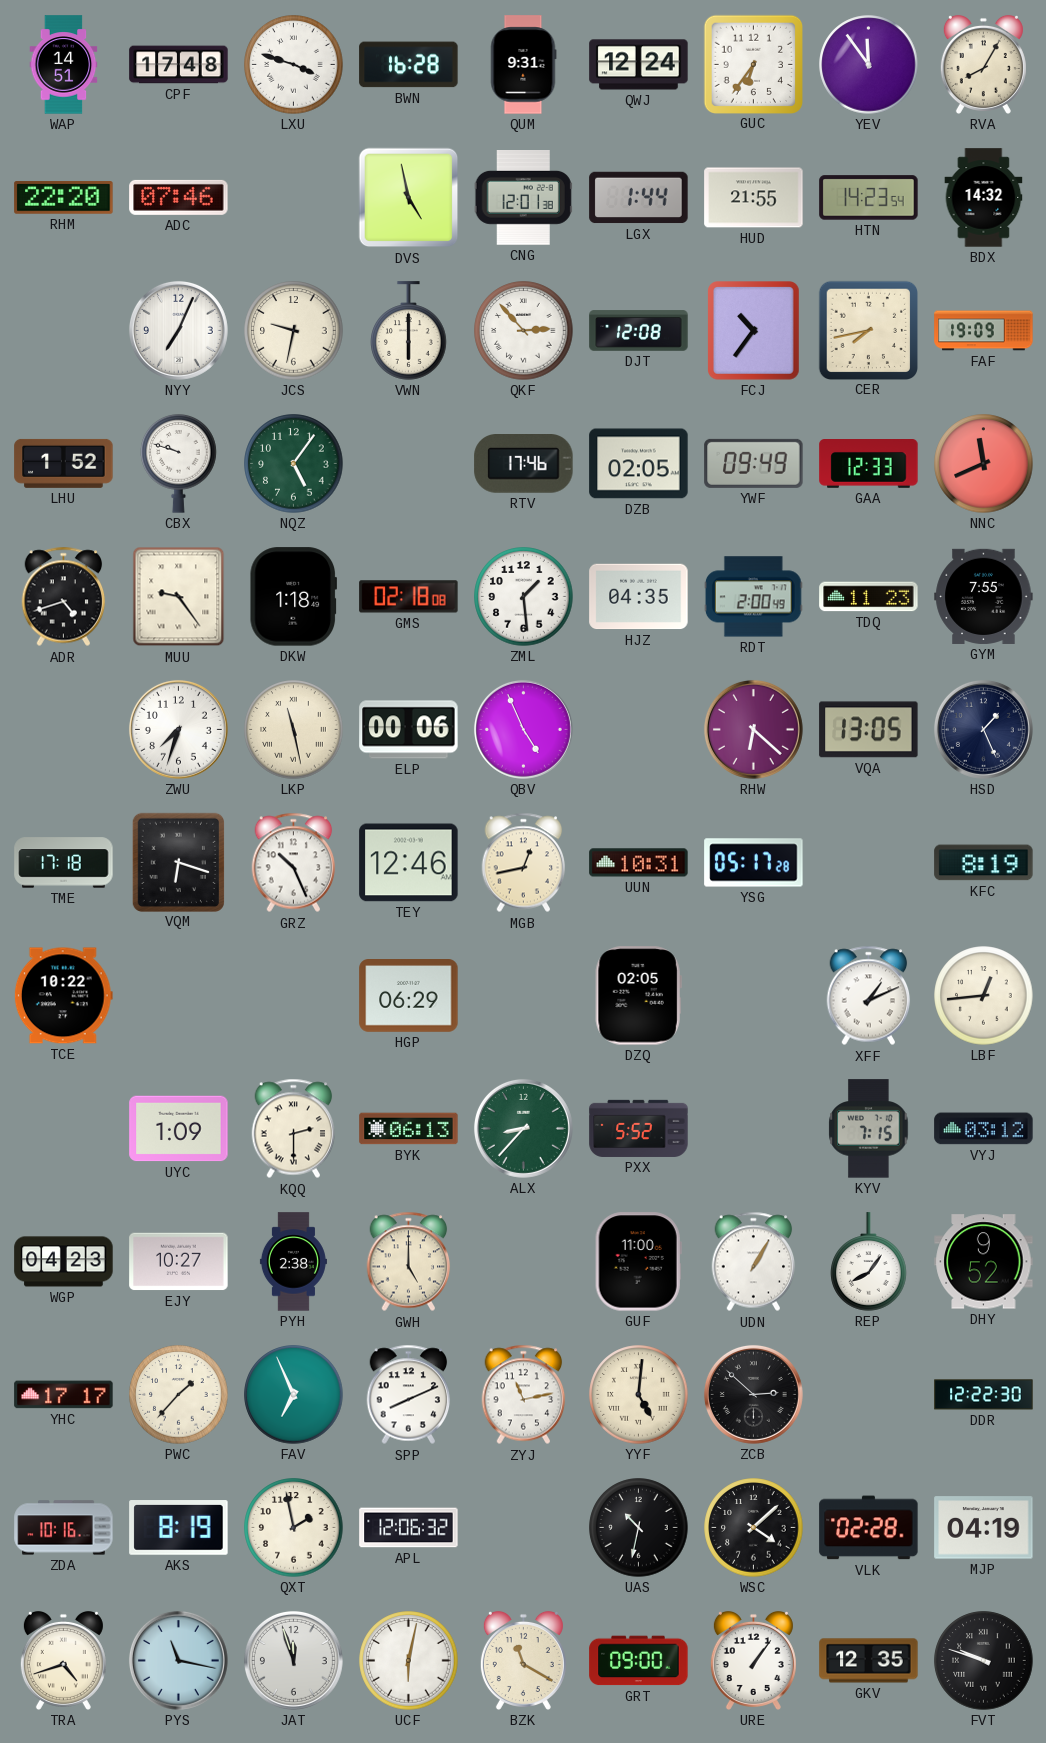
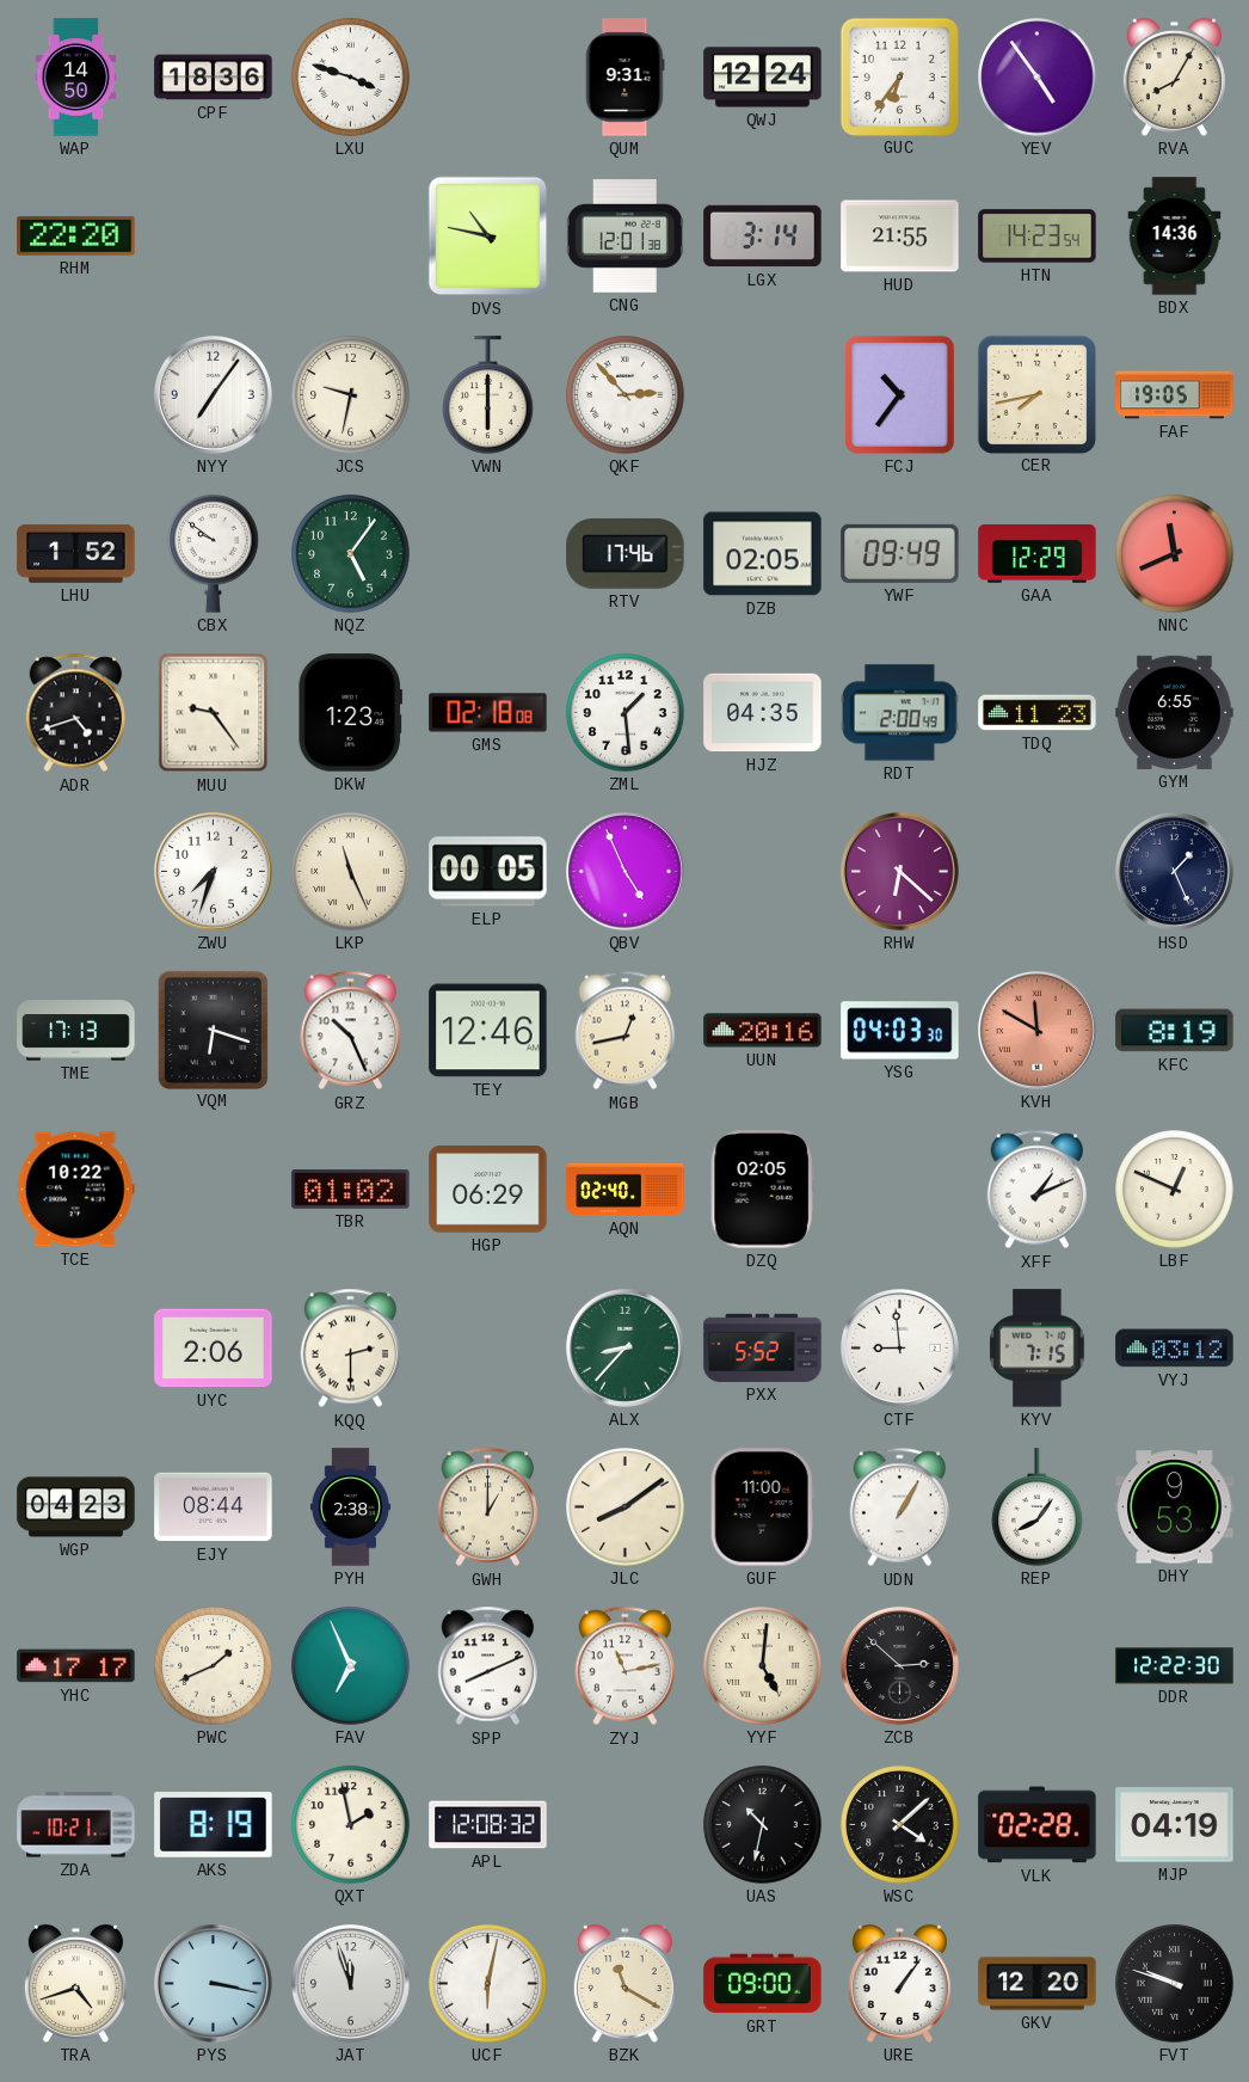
WAP: 14:51 -> 14:50 (76, 78)
CPF: 17:48 -> 18:36 (214, 78)
BWN: 16:28 -> none (409, 65)
YEV: 11:54 -> 4:54 (1038, 78)
ADC: 07:46 -> none (179, 197)
DVS: 4:58 -> 10:47 (488, 237)
LGX: 1:44 -> 3:14 (763, 237)
BDX: 14:32 -> 14:36 (1175, 237)
NYY: 7:04 -> 7:06 (213, 394)
DJT: 12:08 -> none (639, 331)
FAF: 19:09 -> 19:05 (1175, 395)
CBX: 9:48 -> 9:51 (214, 554)
GAA: 12:33 -> 12:29 (1038, 554)
DKW: 1:18 -> 1:23 (350, 713)
GYM: 7:55 -> 6:55 (1175, 712)
LKP: 11:28 -> 11:26 (351, 872)
ELP: 00:06 -> 00:05 (488, 872)
VQA: 13:05 -> none (869, 730)
TME: 17:18 -> 17:13 (76, 1031)
UUN: 10:31 -> 20:16 (763, 1031)
YSG: 05:17 -> 04:03 (900, 1031)
KVH: none -> 11:50 (1036, 1030)
TBR: none -> 01:02 (351, 1190)
AQN: none -> 02:40 (626, 1190)
LBF: 12:44 -> 12:49 (1175, 1190)
UYC: 1:09 -> 2:06 (214, 1349)
BYK: 06:13 -> none (409, 1129)
CTF: none -> 8:59 (899, 1347)
EJY: 10:27 -> 08:44 (214, 1507)
GWH: 5:00 -> 1:00 (488, 1507)
JLC: none -> 8:09 (626, 1507)
DHY: 9:52 -> 9:53 (1175, 1507)
PWC: 1:37 -> 1:41 (214, 1666)
ZDA: 10:16 -> 10:21 (76, 1825)
APL: 12:06 -> 12:08 (488, 1825)
PYS: 11:17 -> 3:17 (213, 1983)
GKV: 12:35 -> 12:20 (1038, 1984)
